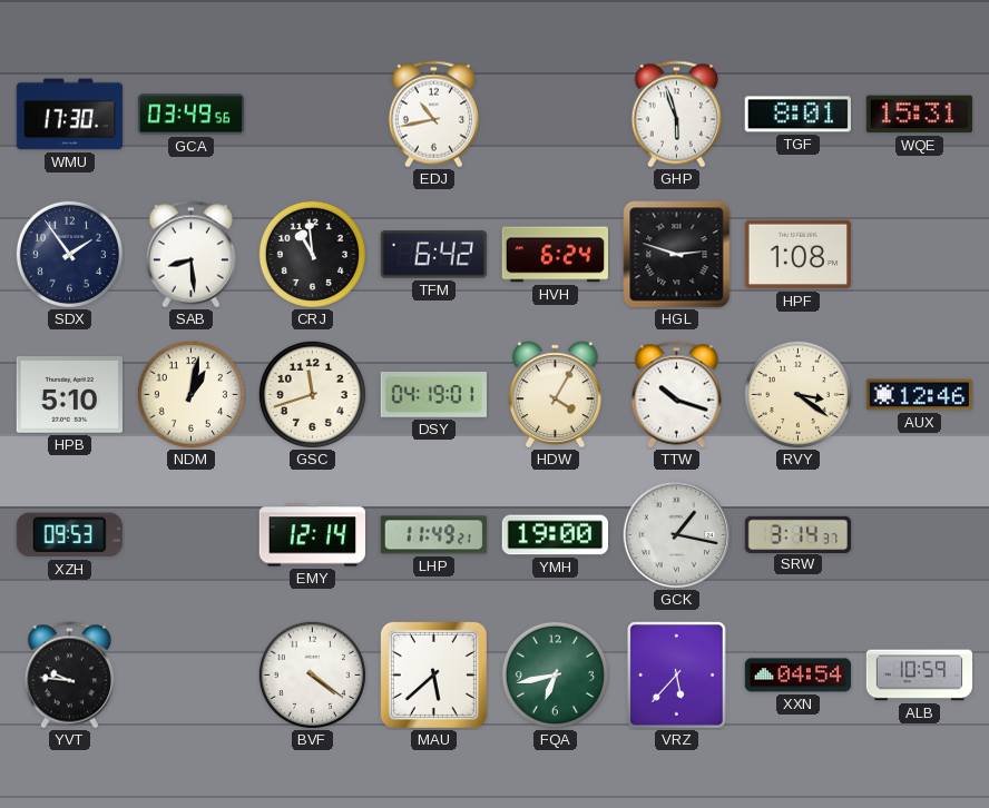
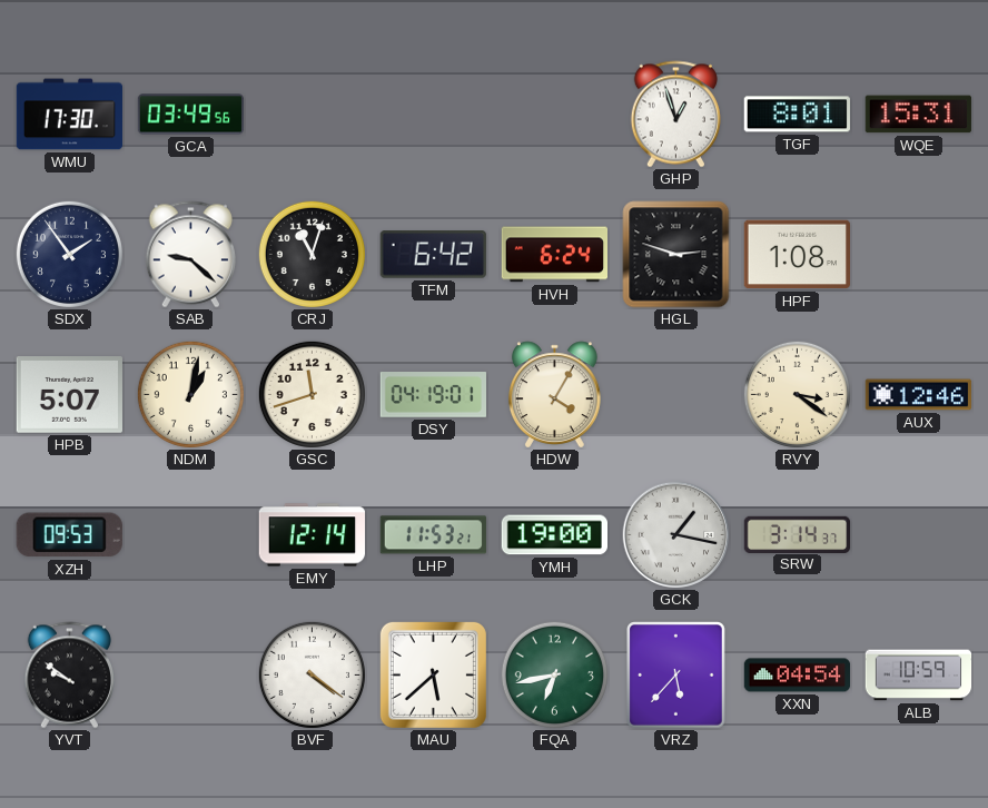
EDJ: 10:43 -> none (433, 115)
GHP: 5:57 -> 12:57 (675, 115)
SAB: 8:29 -> 9:22 (190, 255)
CRJ: 10:59 -> 11:03 (312, 254)
HPB: 5:10 -> 5:07 (69, 395)
TTW: 10:18 -> none (676, 395)
LHP: 11:49 -> 11:53 (433, 535)
YVT: 9:46 -> 9:51 (69, 676)
